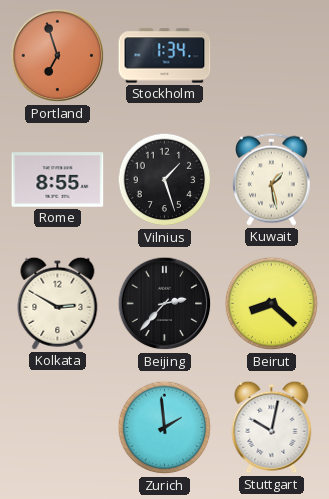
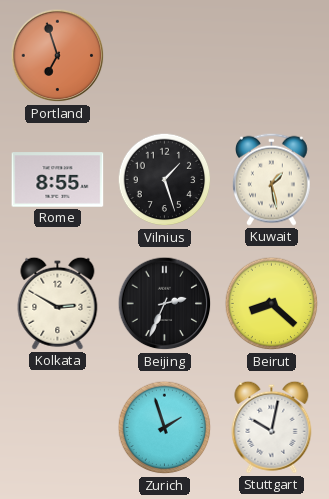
Stockholm: 1:34 -> none (165, 56)
Beijing: 2:37 -> 2:34 (165, 304)
Zurich: 1:59 -> 1:57 (165, 428)
